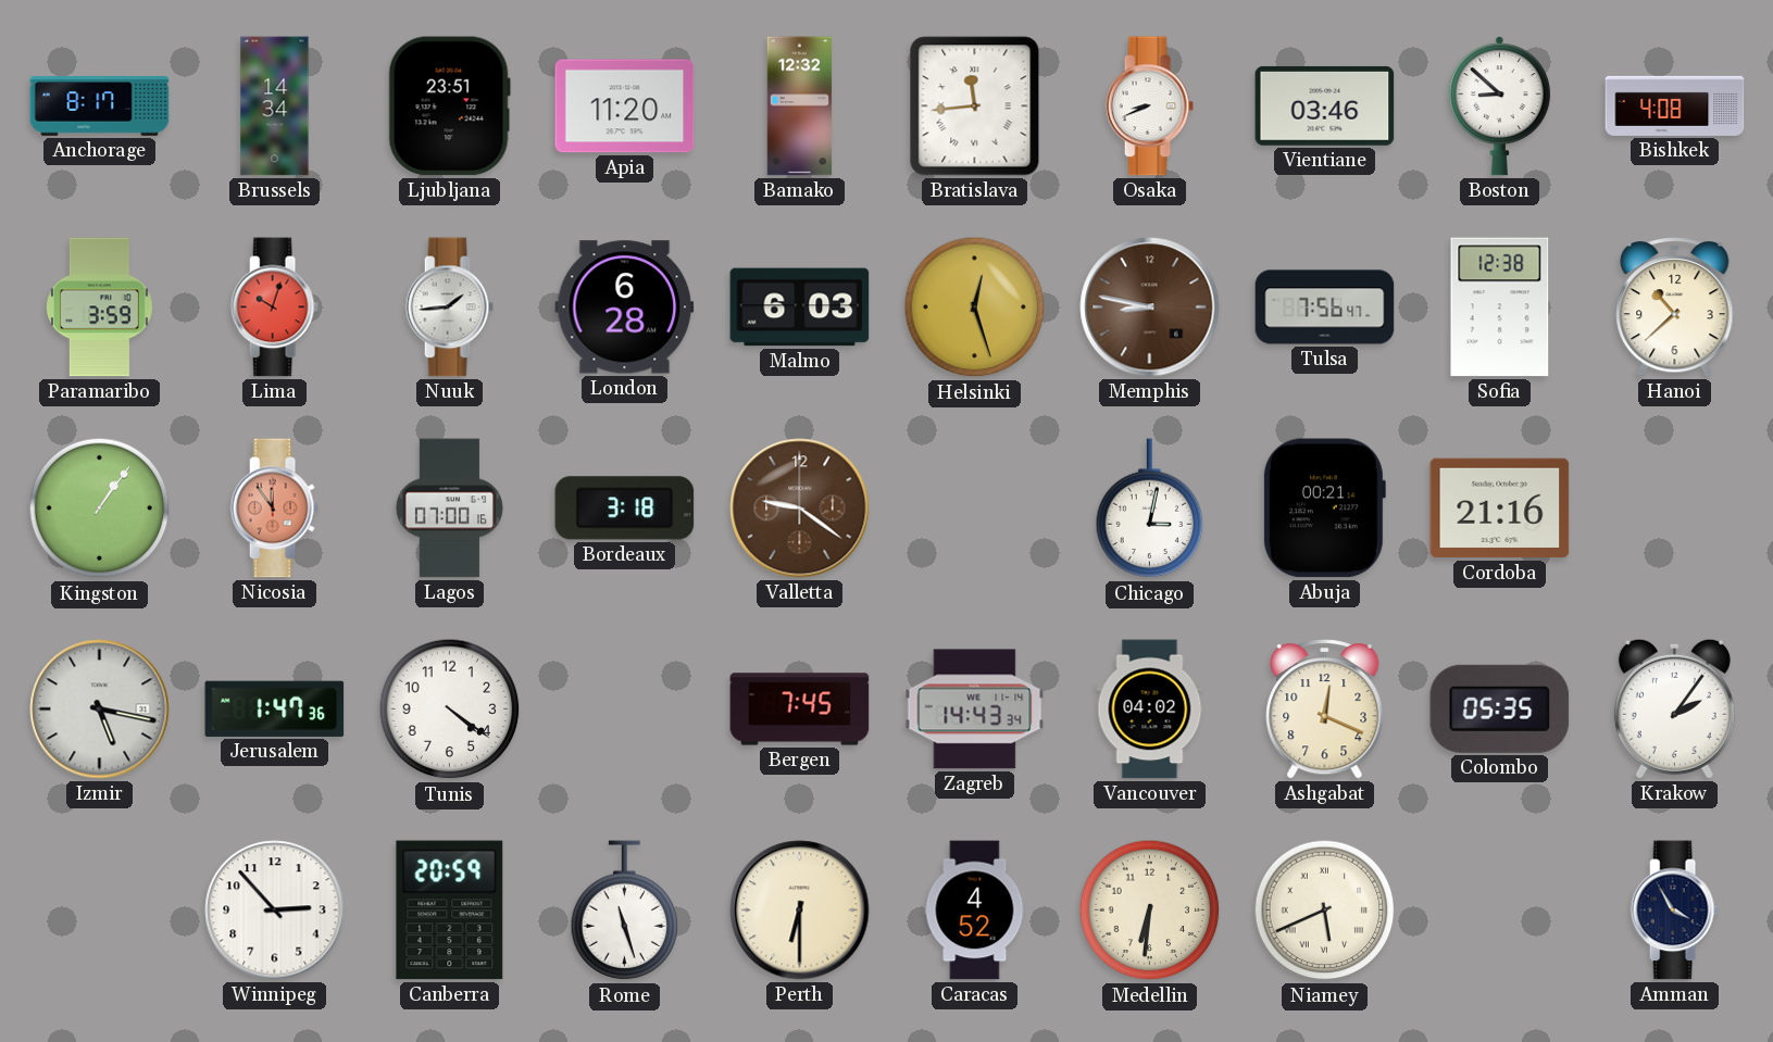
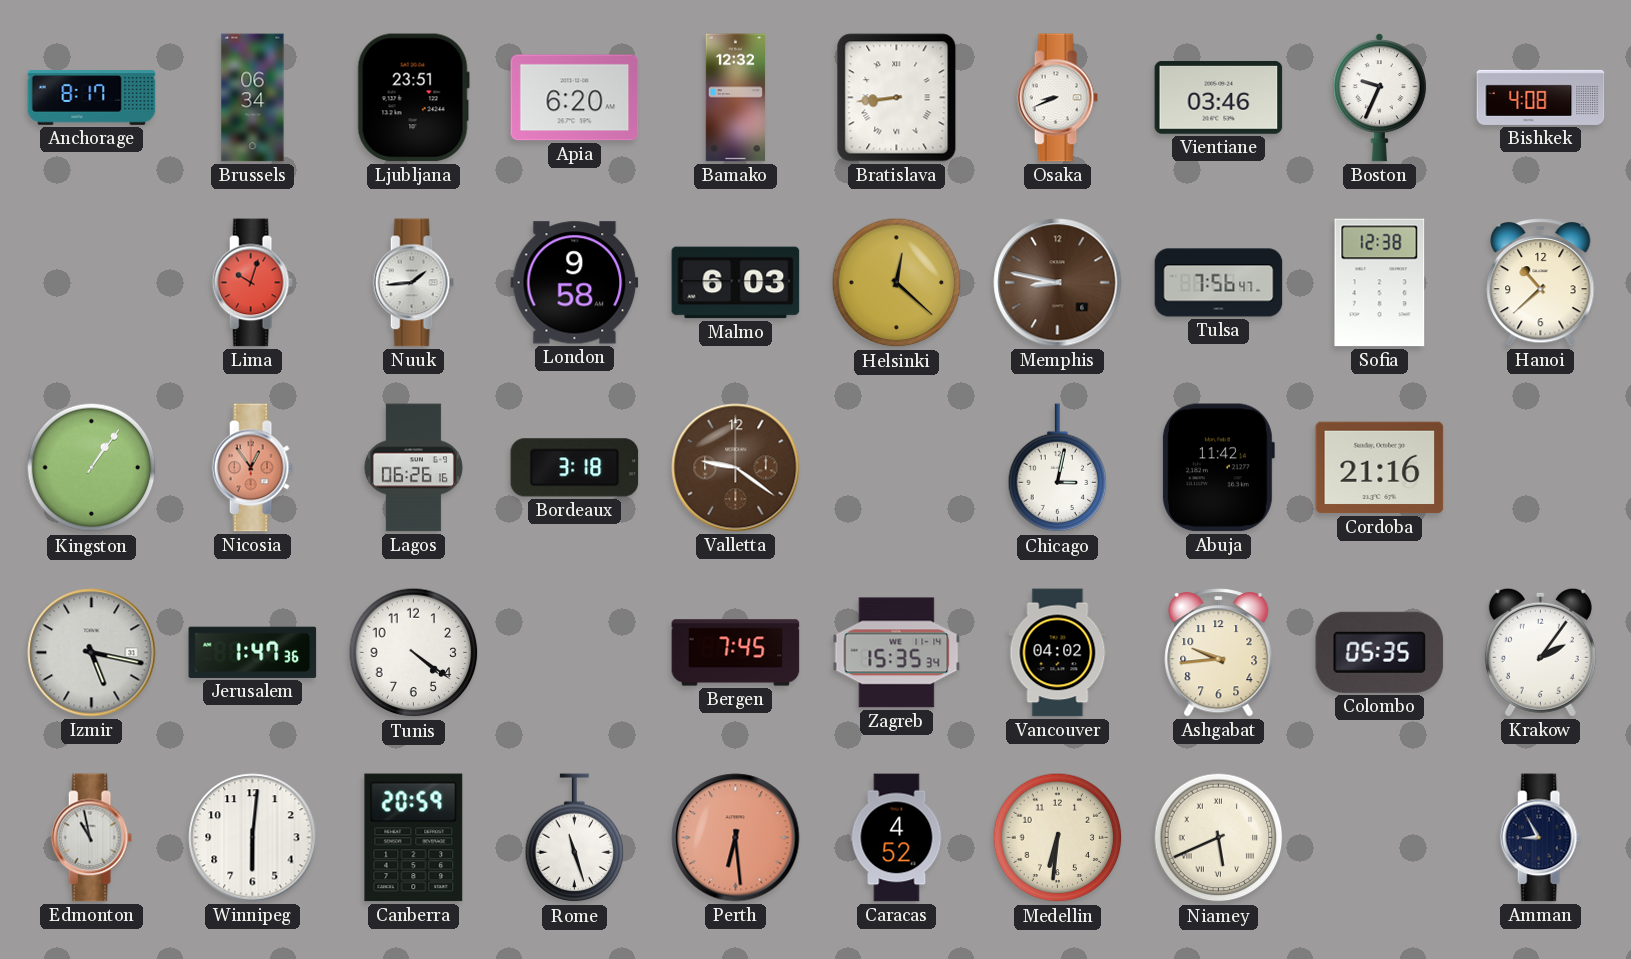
Brussels: 14:34 -> 06:34 (253, 98)
Apia: 11:20 -> 6:20 (575, 98)
Bratislava: 11:44 -> 8:44 (897, 98)
Boston: 8:52 -> 9:34 (1379, 98)
Paramaribo: 3:59 -> none (99, 307)
London: 6:28 -> 9:58 (575, 283)
Helsinki: 12:27 -> 12:22 (897, 283)
Nicosia: 11:54 -> 12:54 (252, 468)
Lagos: 07:00 -> 06:26 (413, 468)
Abuja: 00:21 -> 11:42 (1218, 468)
Zagreb: 14:43 -> 15:35 (897, 653)
Ashgabat: 12:19 -> 9:44 (1219, 653)
Edmonton: none -> 10:58 (91, 838)
Winnipeg: 2:53 -> 6:01 (253, 838)
Perth: 6:30 -> 6:29 (736, 838)
Perth dial: cream -> salmon (736, 838)
Amman: 3:55 -> 8:55 (1540, 838)
